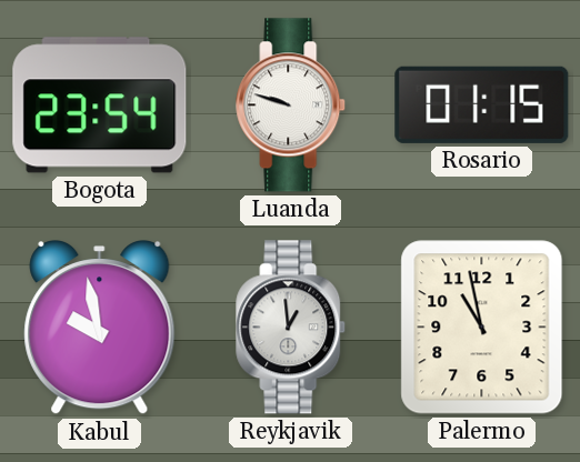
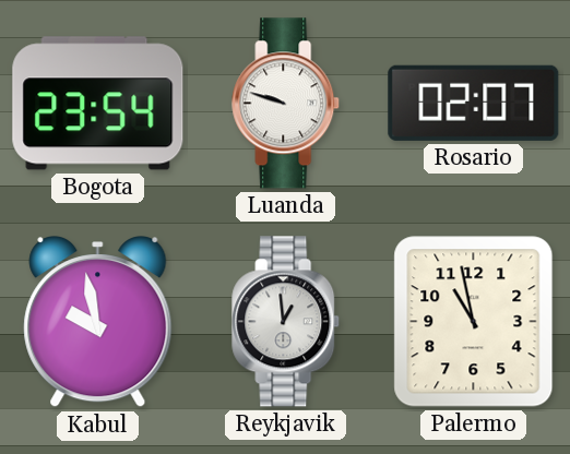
Rosario: 01:15 -> 02:07 (474, 103)
